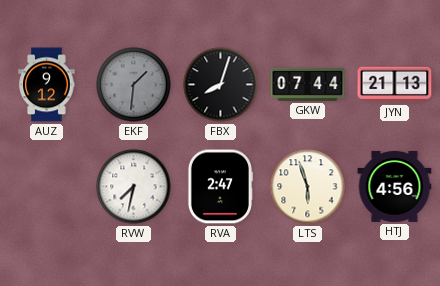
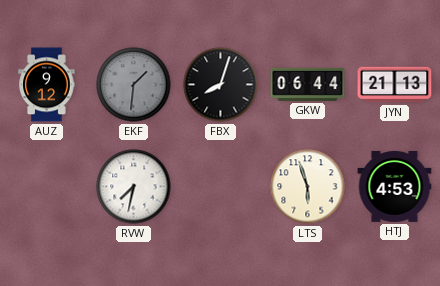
GKW: 07:44 -> 06:44 (308, 84)
RVA: 2:47 -> none (220, 187)
HTJ: 4:56 -> 4:53 (395, 186)
